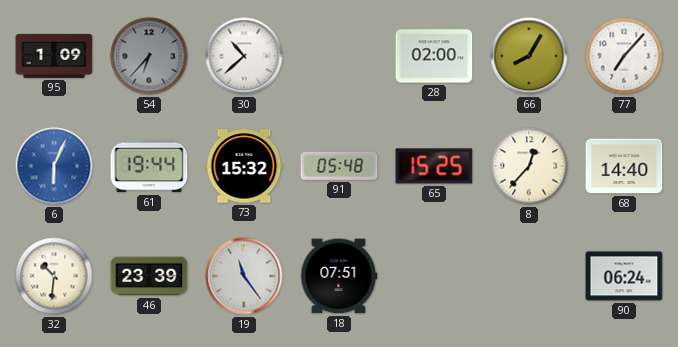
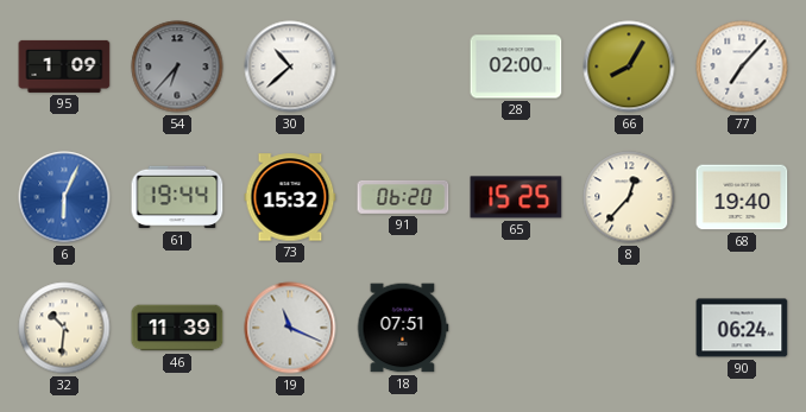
91: 05:48 -> 06:20 (403, 197)
68: 14:40 -> 19:40 (742, 197)
46: 23:39 -> 11:39 (177, 328)
19: 11:24 -> 11:19 (290, 328)
